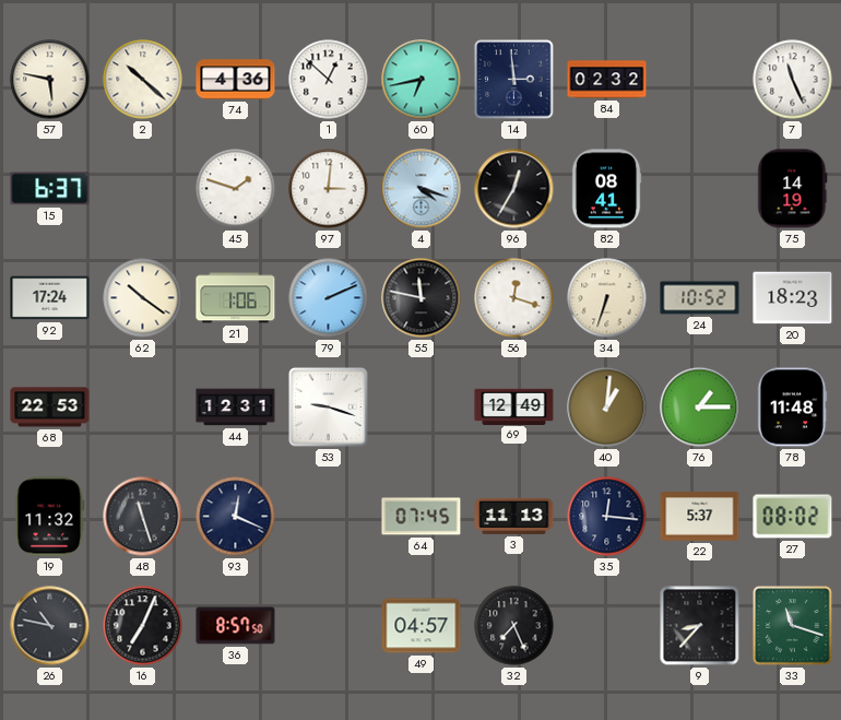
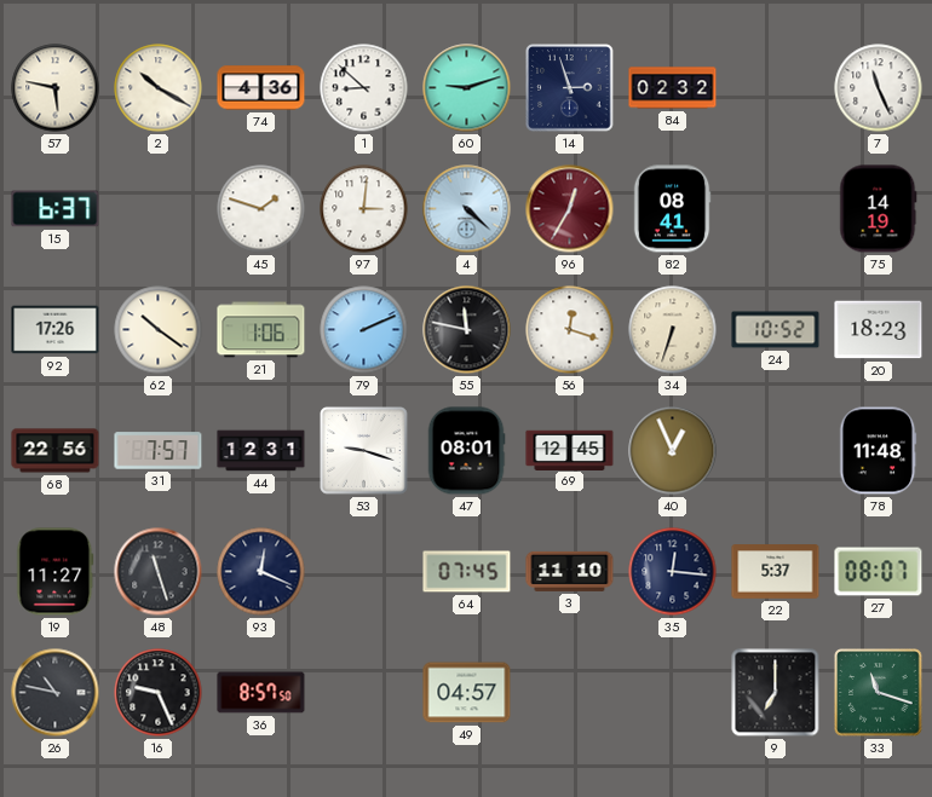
2: 10:22 -> 10:20 (159, 88)
1: 12:52 -> 8:52 (364, 88)
60: 6:43 -> 9:12 (467, 88)
14: 2:59 -> 2:57 (570, 88)
4: 4:18 -> 4:22 (467, 209)
96 dial: black -> burgundy (570, 209)
92: 17:24 -> 17:26 (56, 330)
68: 22:53 -> 22:56 (56, 451)
31: none -> 7:57 (159, 451)
47: none -> 08:01 (466, 451)
69: 12:49 -> 12:45 (570, 450)
40: 1:01 -> 12:56 (673, 451)
76: 1:15 -> none (700, 408)
19: 11:32 -> 11:27 (56, 572)
3: 11:13 -> 11:10 (570, 571)
27: 08:02 -> 08:07 (879, 572)
16: 7:04 -> 9:26 (159, 693)
32: 7:26 -> none (514, 626)
9: 8:37 -> 7:00 (776, 693)
